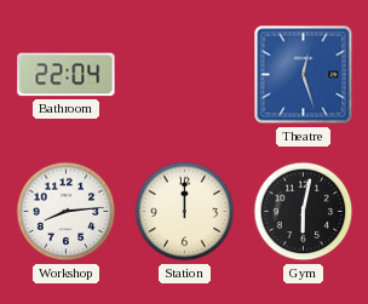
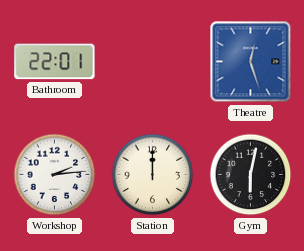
Bathroom: 22:04 -> 22:01 (55, 62)
Workshop: 8:14 -> 2:14 (55, 175)
